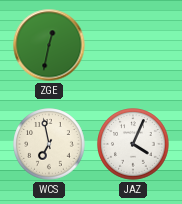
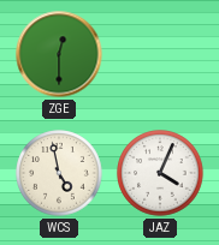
ZGE: 12:32 -> 12:30 (59, 54)
WCS: 6:58 -> 4:58 (59, 173)
